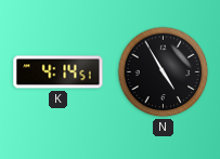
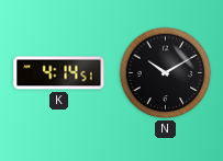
N: 4:55 -> 10:10 (166, 73)
